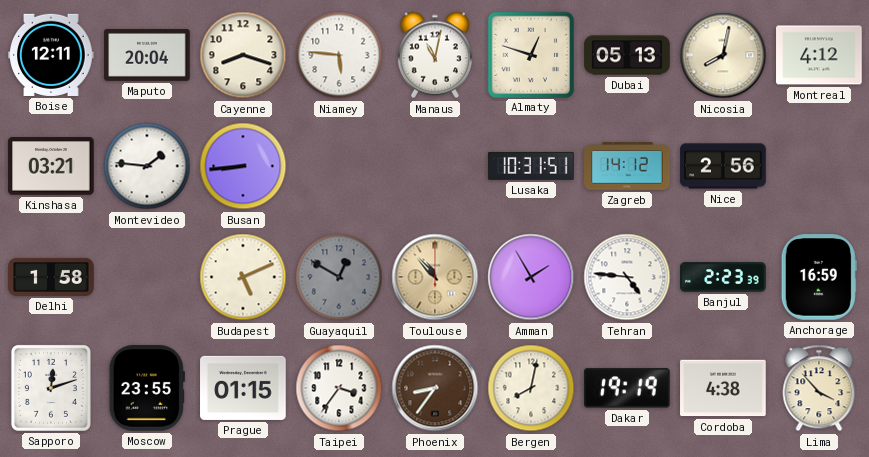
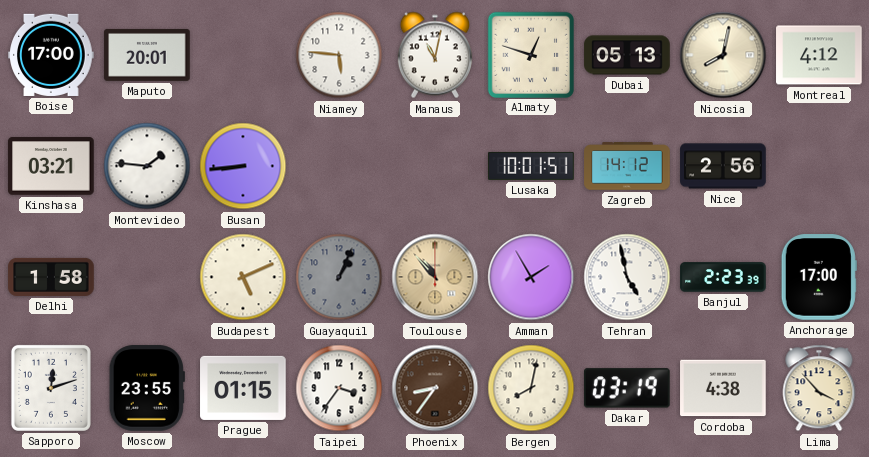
Boise: 12:11 -> 17:00 (51, 55)
Maputo: 20:04 -> 20:01 (147, 55)
Cayenne: 8:18 -> none (243, 55)
Lusaka: 10:31 -> 10:01 (531, 166)
Guayaquil: 12:50 -> 1:04 (339, 277)
Tehran: 4:46 -> 4:58 (627, 277)
Anchorage: 16:59 -> 17:00 (819, 277)
Dakar: 19:19 -> 03:19 (627, 388)
